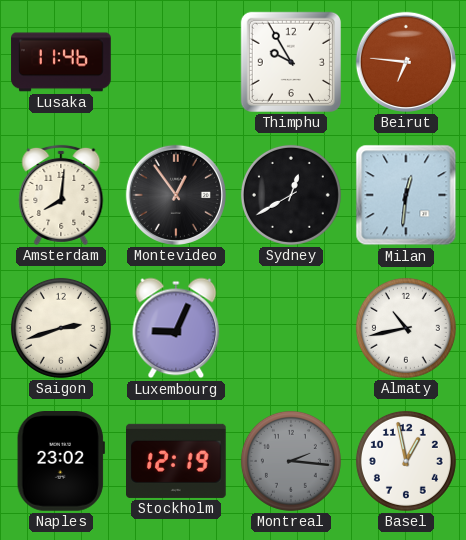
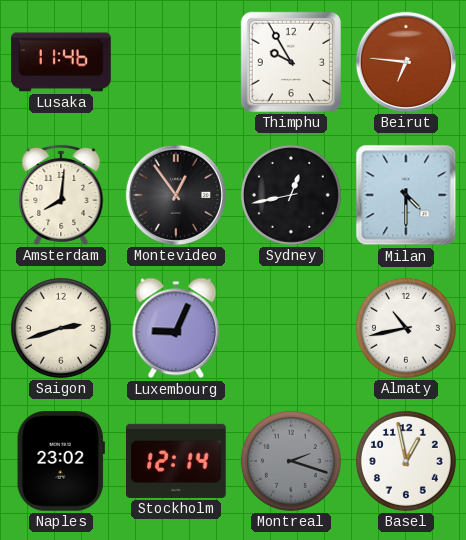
Sydney: 12:40 -> 12:43 (291, 195)
Milan: 12:31 -> 4:30 (406, 195)
Stockholm: 12:19 -> 12:14 (177, 461)
Montreal: 2:16 -> 2:18 (291, 461)
